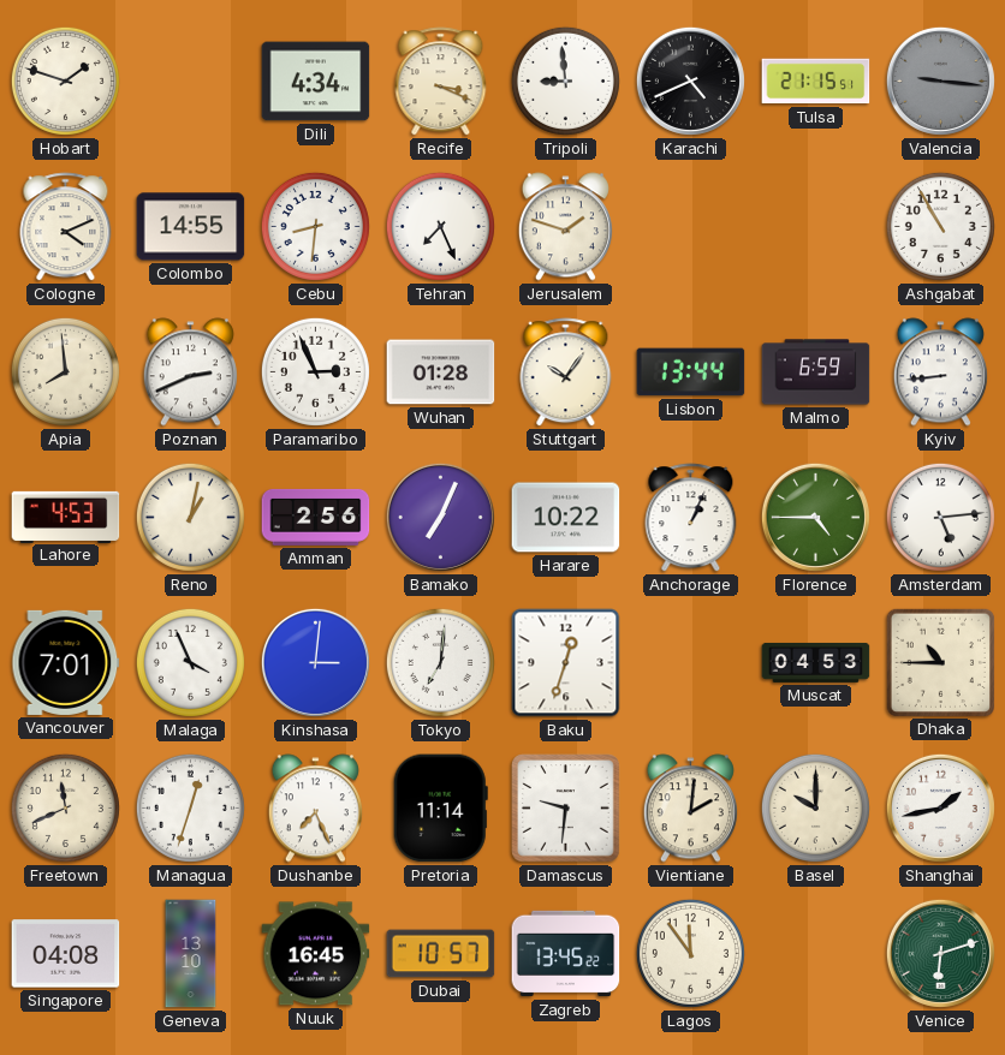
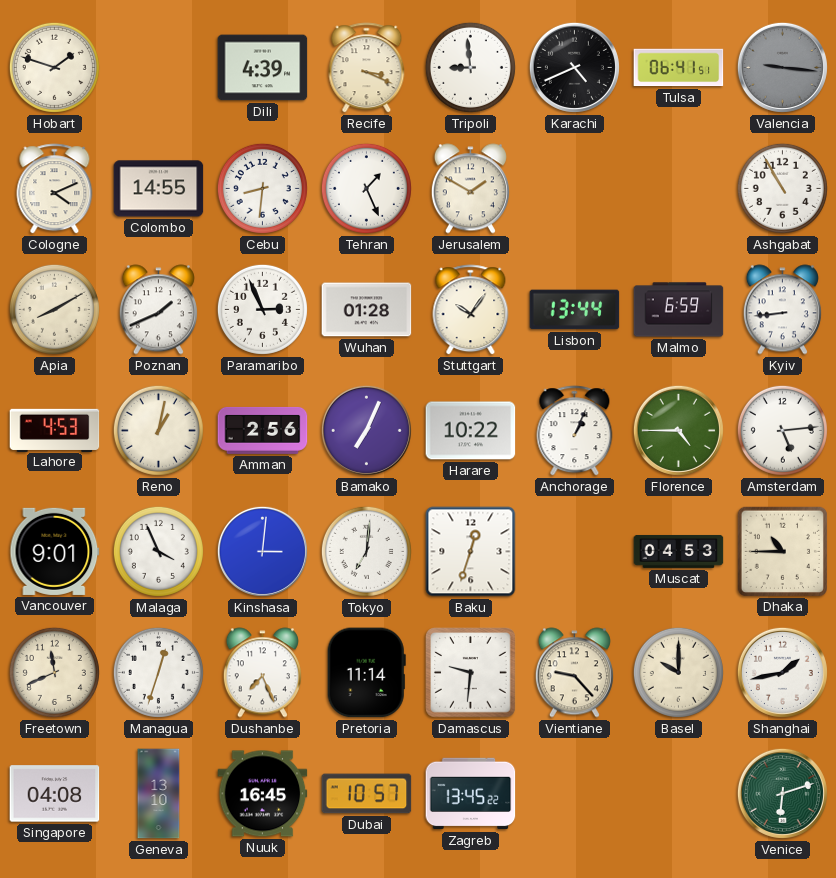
Dili: 4:34 -> 4:39 (263, 68)
Tulsa: 21:15 -> 06:41 (679, 68)
Tehran: 7:26 -> 1:26 (366, 188)
Jerusalem: 1:48 -> 1:50 (470, 189)
Apia: 7:59 -> 8:10 (54, 309)
Poznan: 2:41 -> 1:41 (158, 310)
Vancouver: 7:01 -> 9:01 (55, 551)
Vientiane: 2:01 -> 9:23 (574, 673)
Lagos: 11:54 -> none (690, 953)
